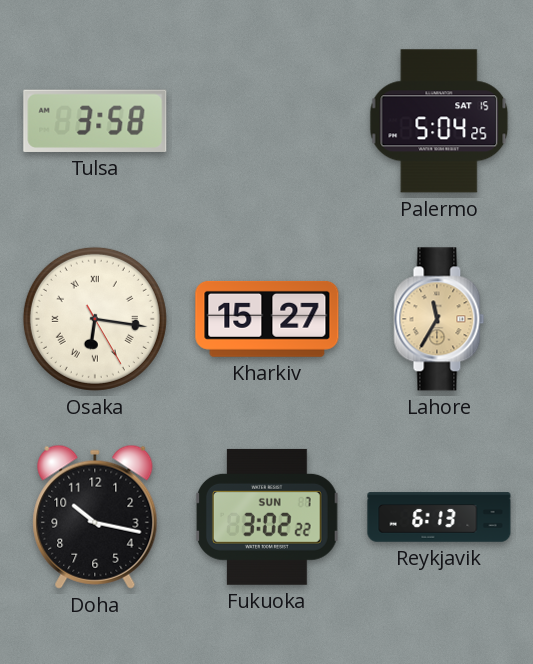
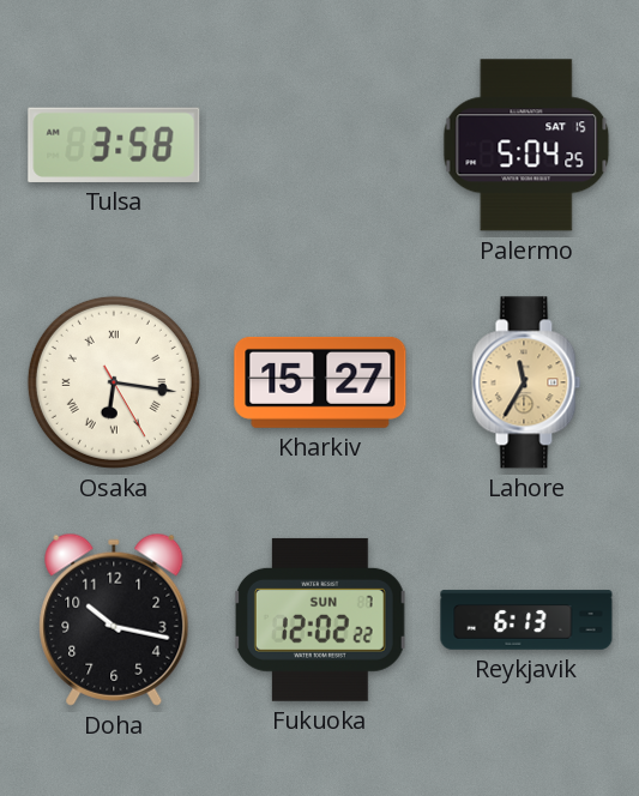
Fukuoka: 3:02 -> 12:02 (320, 620)
